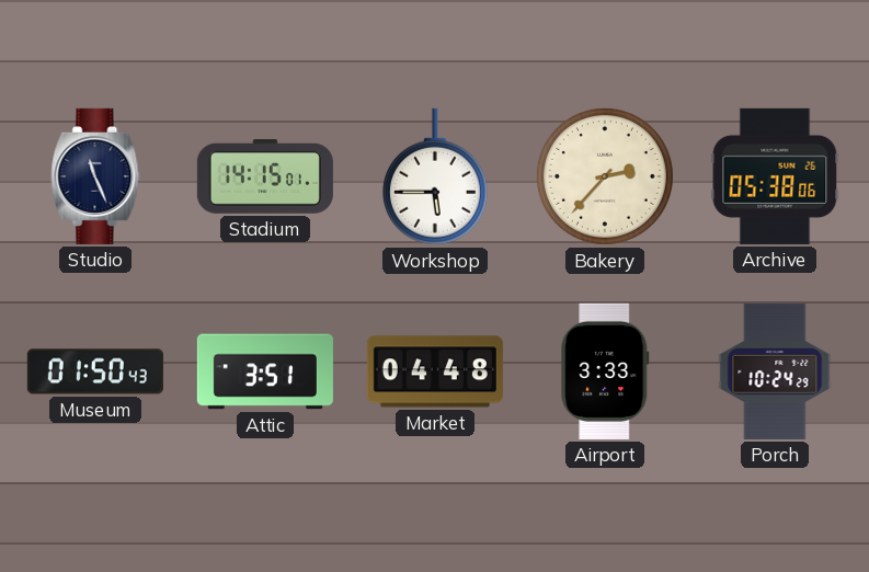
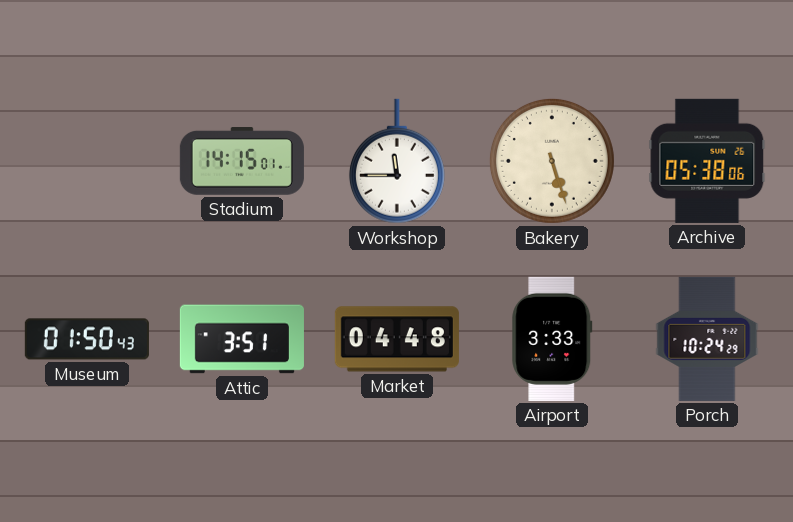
Studio: 11:26 -> none (95, 176)
Workshop: 5:45 -> 11:45 (397, 161)
Bakery: 2:37 -> 5:27 (552, 161)
